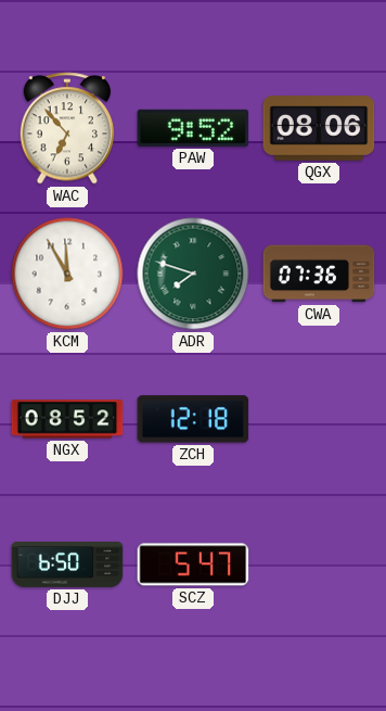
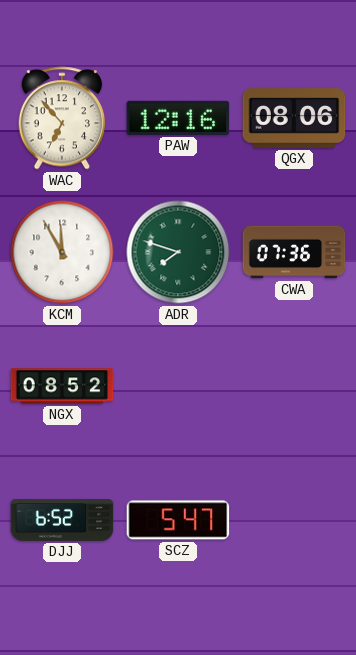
PAW: 9:52 -> 12:16 (178, 118)
ZCH: 12:18 -> none (193, 419)
DJJ: 6:50 -> 6:52 (62, 520)
